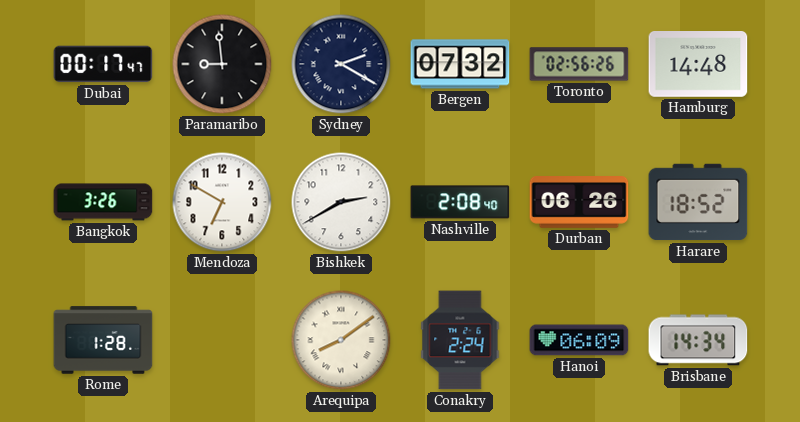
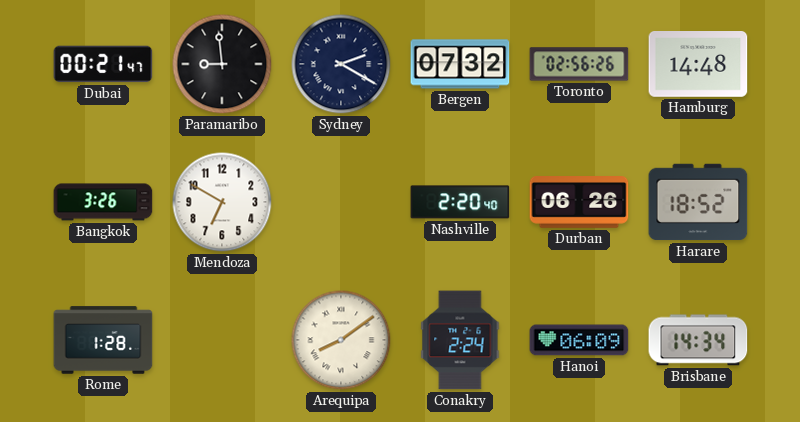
Dubai: 00:17 -> 00:21 (103, 64)
Bishkek: 2:40 -> none (341, 202)
Nashville: 2:08 -> 2:20 (460, 202)
